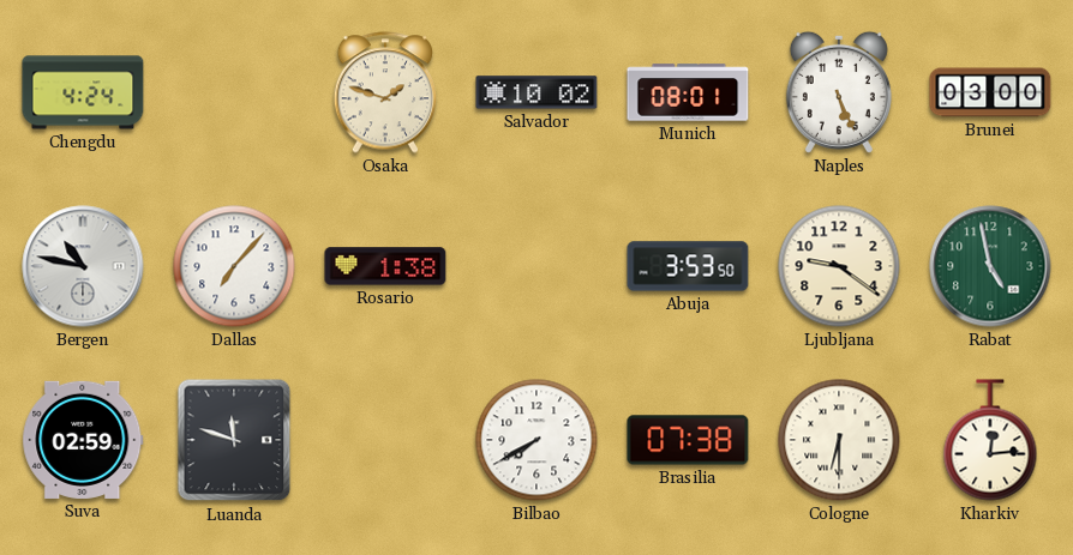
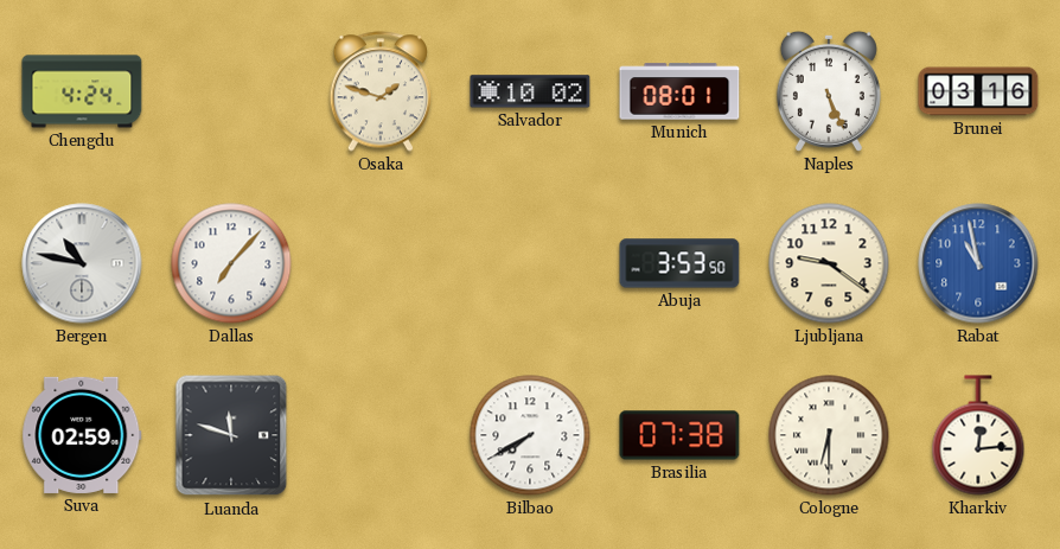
Brunei: 03:00 -> 03:16 (978, 91)
Rosario: 1:38 -> none (385, 266)
Rabat: 4:58 -> 10:58 (978, 263)
Rabat dial: green -> blue (978, 263)
